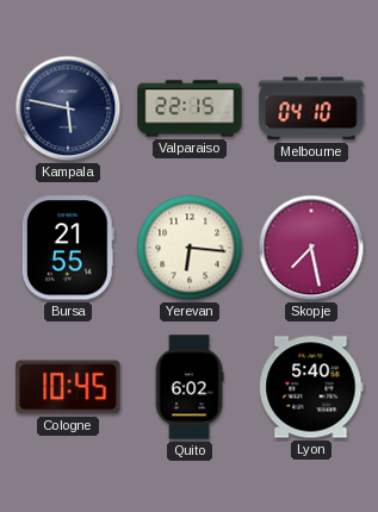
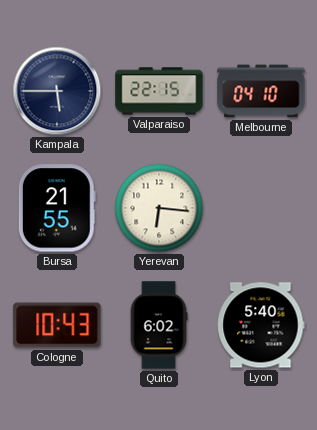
Kampala: 5:47 -> 5:45 (57, 91)
Skopje: 7:28 -> none (311, 248)
Cologne: 10:45 -> 10:43 (57, 325)
